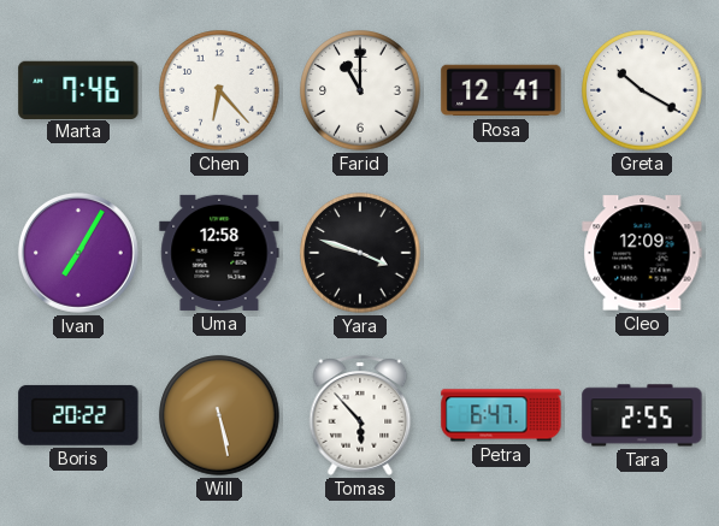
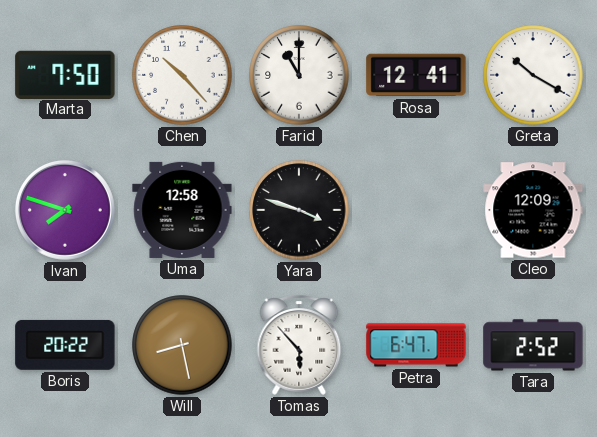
Marta: 7:46 -> 7:50 (65, 74)
Chen: 6:23 -> 10:23 (182, 75)
Ivan: 7:05 -> 7:48 (65, 210)
Will: 5:28 -> 8:28 (182, 345)
Tara: 2:55 -> 2:52 (533, 345)
